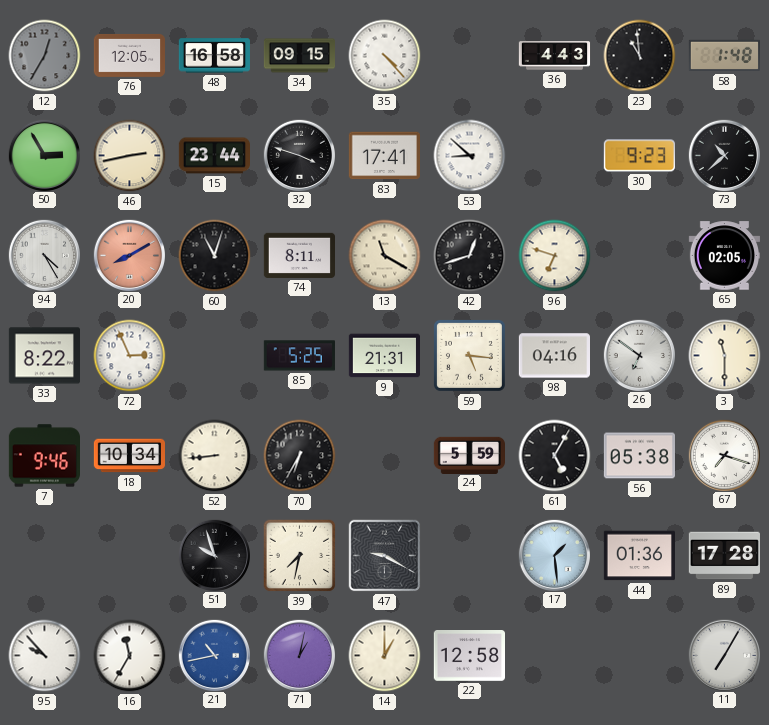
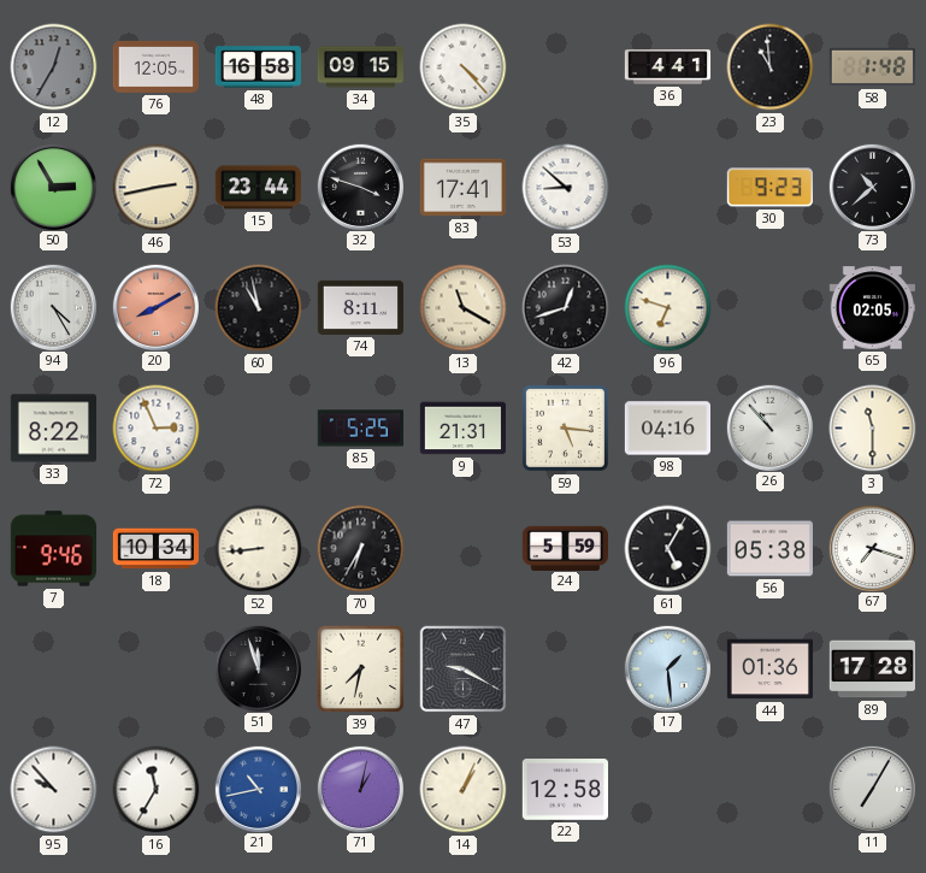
36: 4:43 -> 4:41 (668, 67)
60: 11:03 -> 10:58 (259, 308)
26: 6:51 -> 10:53 (769, 427)
51: 9:57 -> 11:57 (258, 668)
14: 1:00 -> 1:04 (464, 790)
